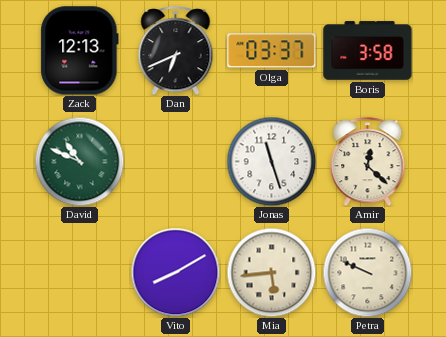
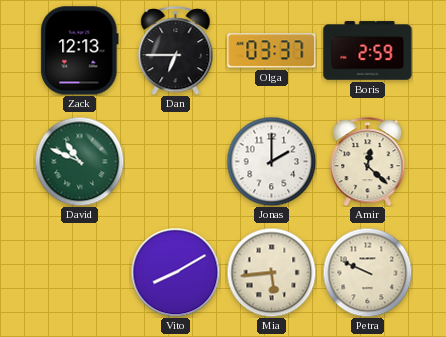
Dan: 6:41 -> 6:45 (176, 51)
Boris: 3:58 -> 2:59 (368, 51)
Jonas: 11:27 -> 2:00 (271, 161)
